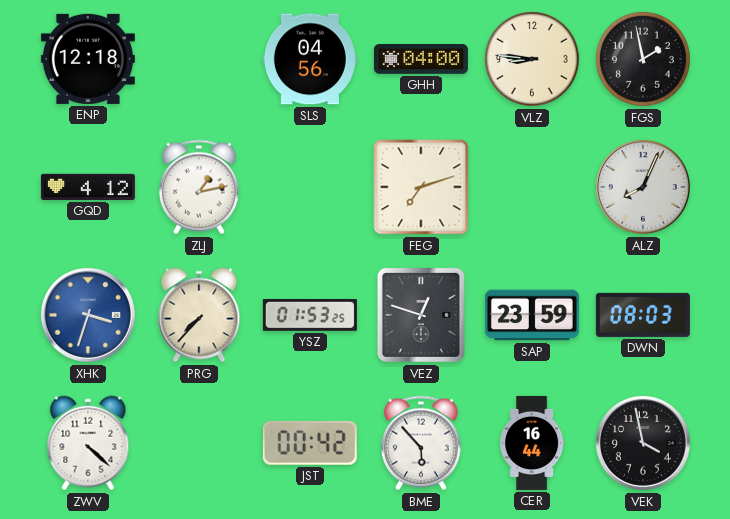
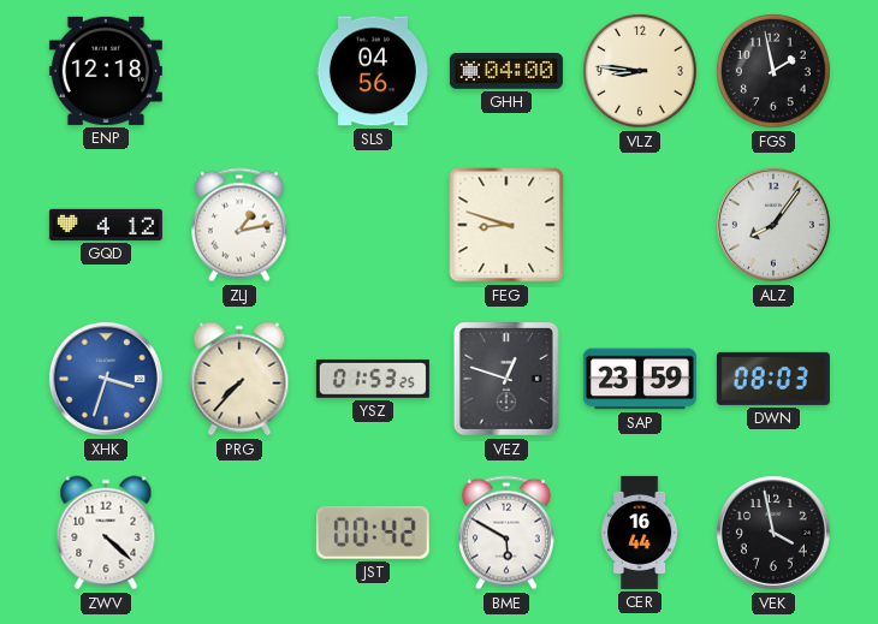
FEG: 7:12 -> 8:48 (506, 225)
ALZ: 8:04 -> 8:06 (773, 225)
BME: 5:53 -> 5:50 (508, 533)
